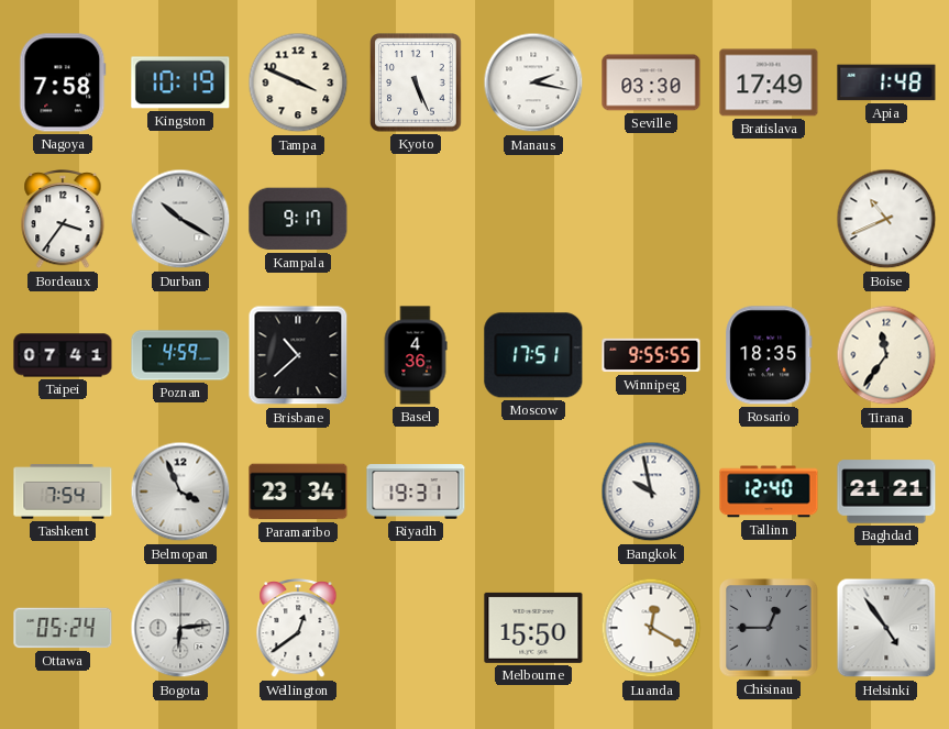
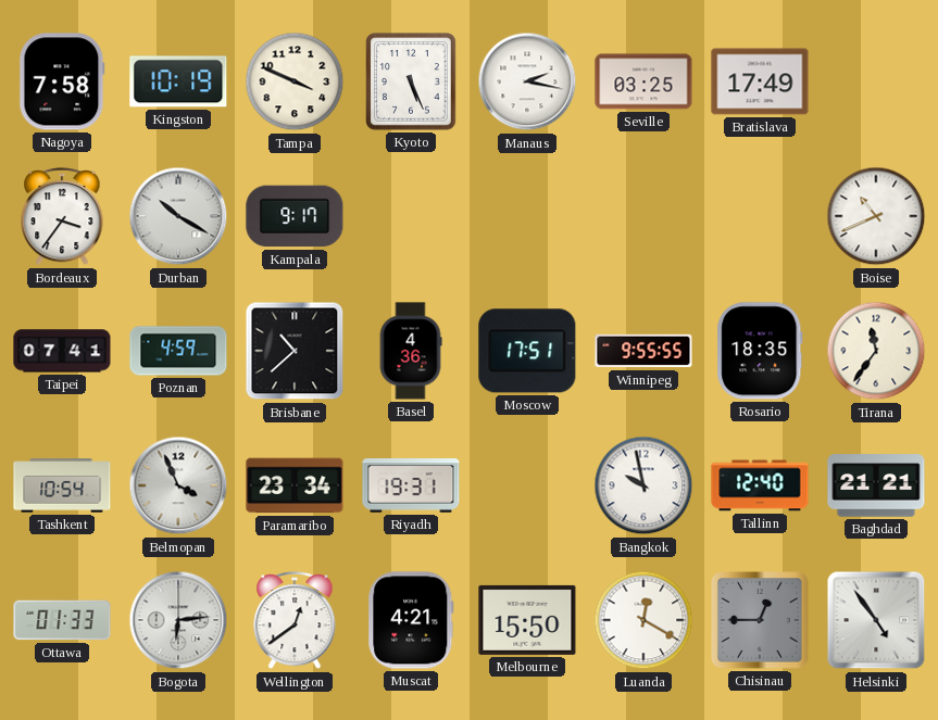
Seville: 03:30 -> 03:25 (643, 81)
Apia: 1:48 -> none (886, 82)
Tashkent: 7:54 -> 10:54 (62, 485)
Ottawa: 05:24 -> 01:33 (62, 620)
Muscat: none -> 4:21 (411, 620)
